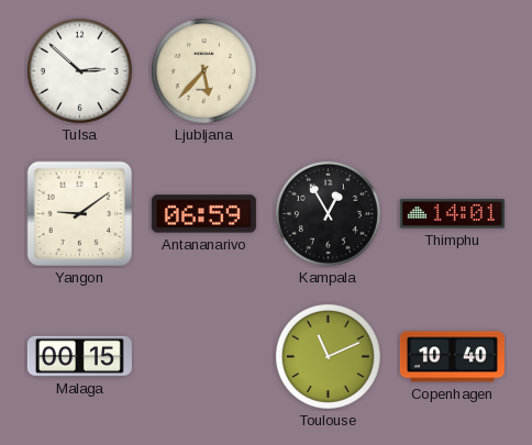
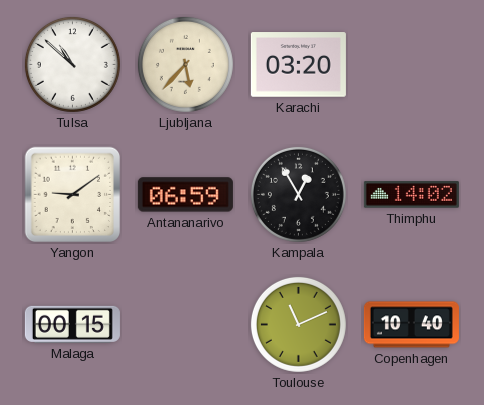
Tulsa: 2:52 -> 10:52 (72, 64)
Karachi: none -> 03:20 (298, 65)
Thimphu: 14:01 -> 14:02 (411, 195)
